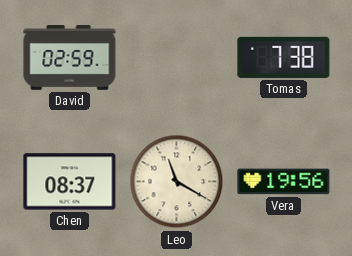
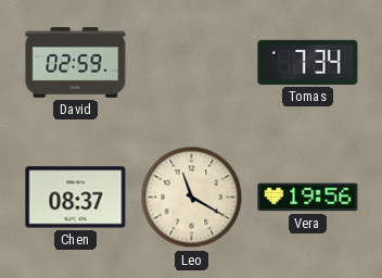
Tomas: 7:38 -> 7:34 (308, 62)
